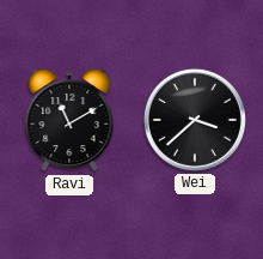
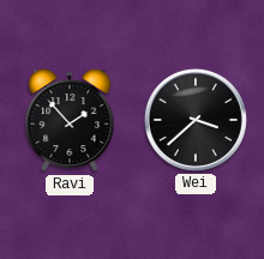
Ravi: 11:10 -> 1:53 (70, 121)
